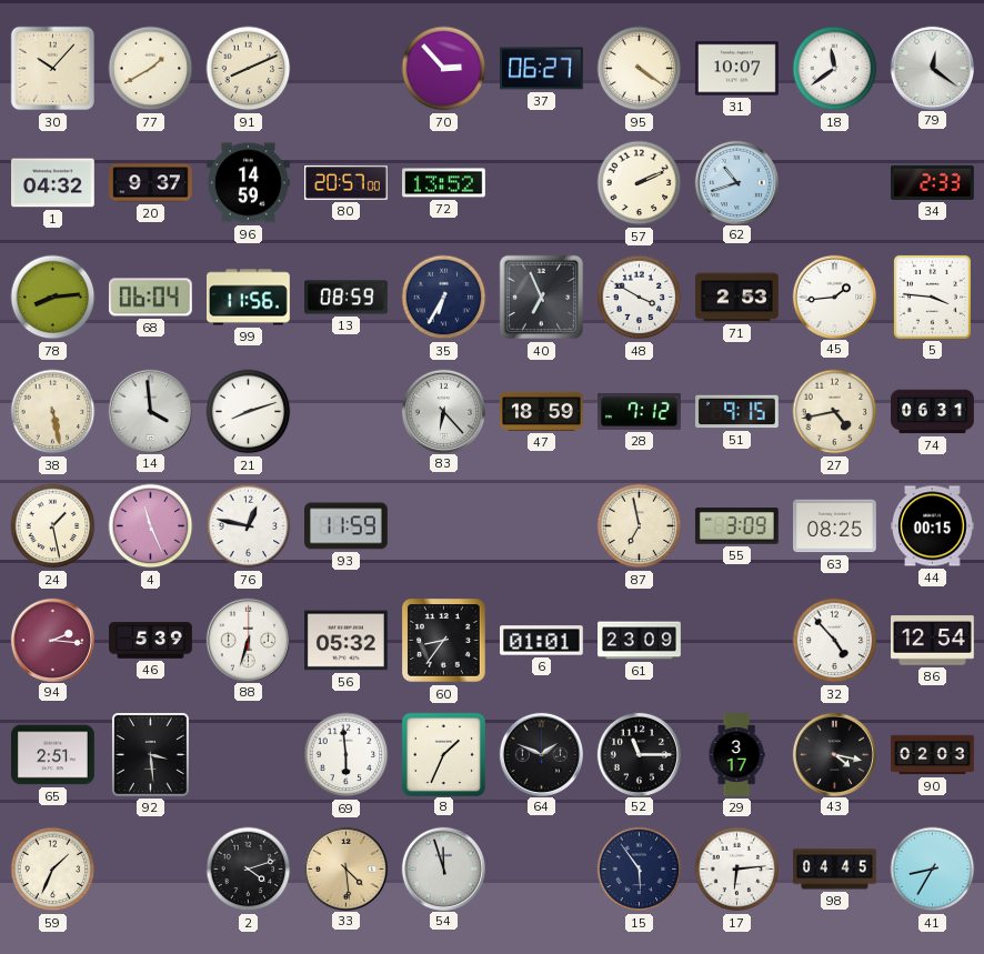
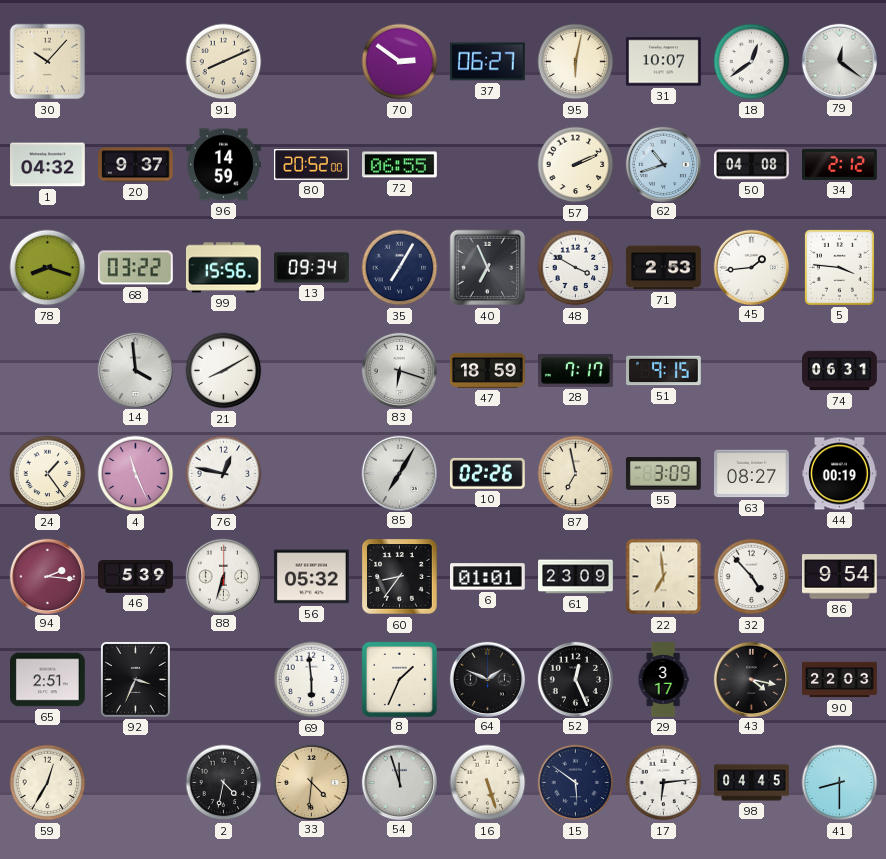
77: 1:40 -> none (151, 69)
70: 2:53 -> 2:51 (400, 62)
95: 4:21 -> 6:02 (576, 62)
18: 11:39 -> 12:39 (752, 62)
80: 20:57 -> 20:52 (312, 165)
72: 13:52 -> 06:55 (400, 165)
50: none -> 04:08 (752, 165)
34: 2:33 -> 2:12 (840, 164)
78: 8:14 -> 8:18 (48, 268)
68: 06:04 -> 03:22 (135, 268)
99: 11:56 -> 15:56 (224, 268)
13: 08:59 -> 09:34 (312, 268)
35: 6:35 -> 7:05 (400, 268)
38: 5:28 -> none (53, 412)
21: 8:12 -> 8:10 (224, 371)
83: 6:23 -> 6:18 (399, 370)
28: 7:12 -> 7:17 (576, 370)
27: 4:43 -> none (835, 412)
24: 1:28 -> 1:24 (48, 474)
93: 11:59 -> none (347, 526)
85: none -> 7:05 (399, 473)
10: none -> 02:26 (487, 473)
63: 08:25 -> 08:27 (752, 474)
44: 00:15 -> 00:19 (840, 474)
22: none -> 6:59 (664, 577)
86: 12:54 -> 9:54 (840, 577)
92: 3:29 -> 3:34 (135, 679)
52: 11:15 -> 12:26 (575, 679)
90: 02:03 -> 22:03 (840, 680)
59: 1:34 -> 12:35 (48, 783)
2: 4:12 -> 4:32 (224, 783)
33: 4:29 -> 4:31 (311, 782)
16: none -> 5:27 (488, 783)
15: 5:54 -> 5:51 (576, 783)
41: 8:35 -> 8:30 (840, 783)
